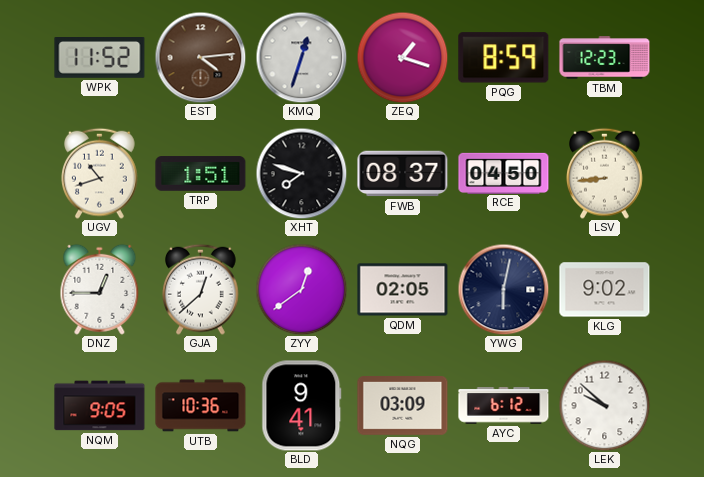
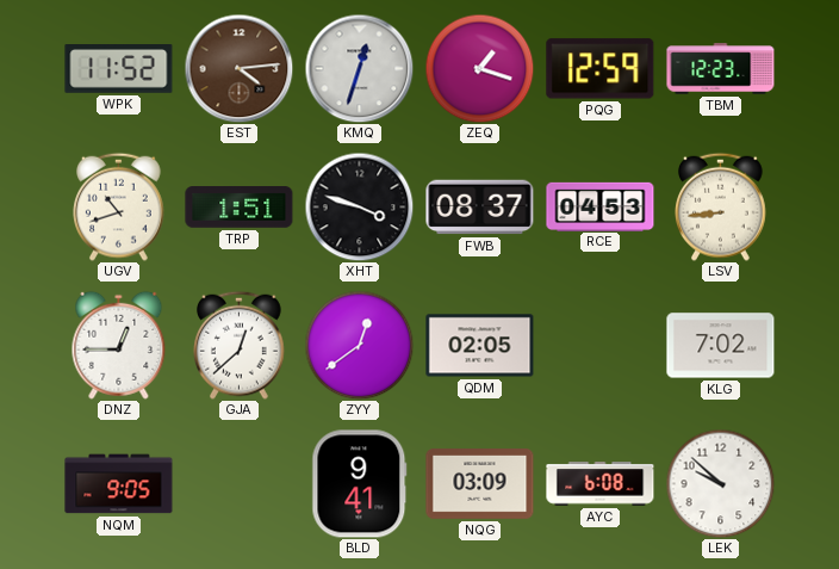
PQG: 8:59 -> 12:59 (601, 69)
XHT: 7:48 -> 3:48 (359, 206)
RCE: 04:50 -> 04:53 (601, 206)
YWG: 6:02 -> none (503, 289)
KLG: 9:02 -> 7:02 (721, 346)
UTB: 10:36 -> none (201, 406)
AYC: 6:12 -> 6:08 (601, 484)
